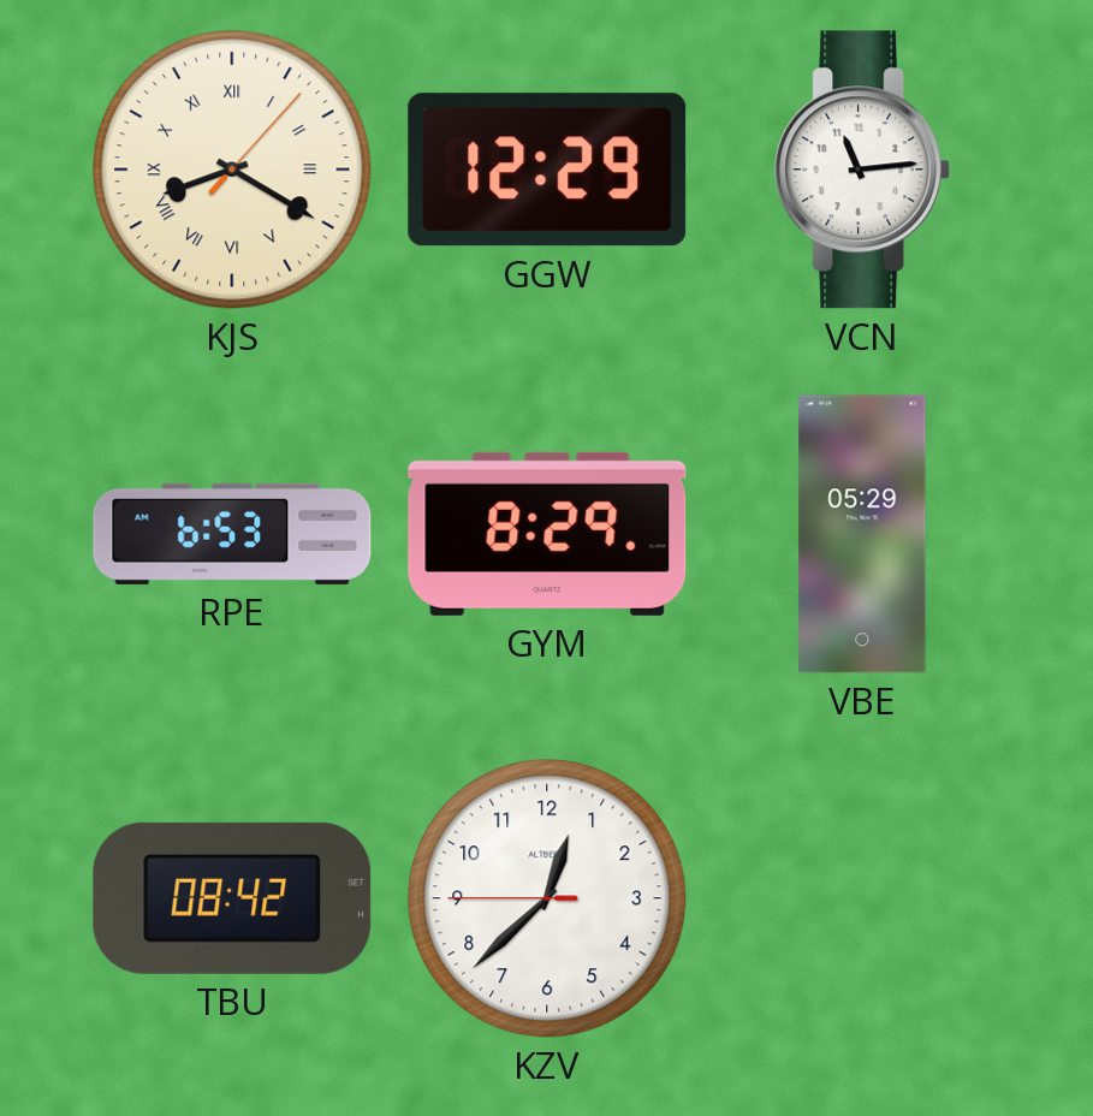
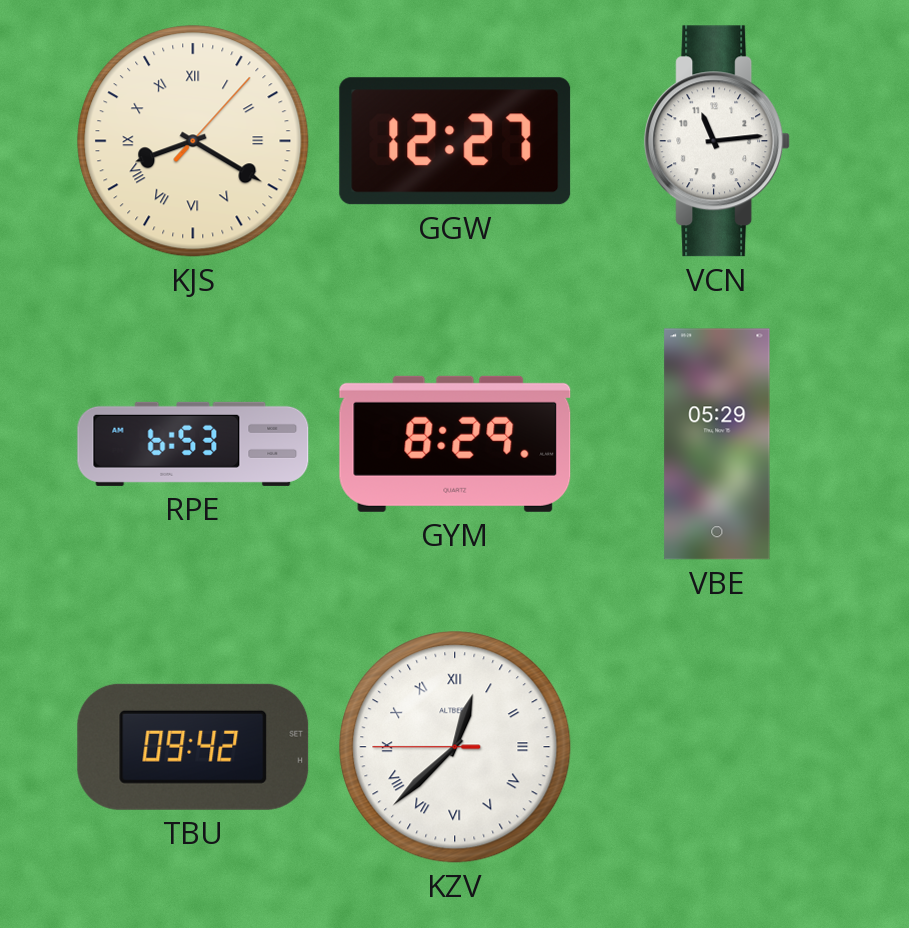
GGW: 12:29 -> 12:27 (455, 141)
TBU: 08:42 -> 09:42 (193, 747)
KZV numerals: Arabic -> Roman (455, 747)
